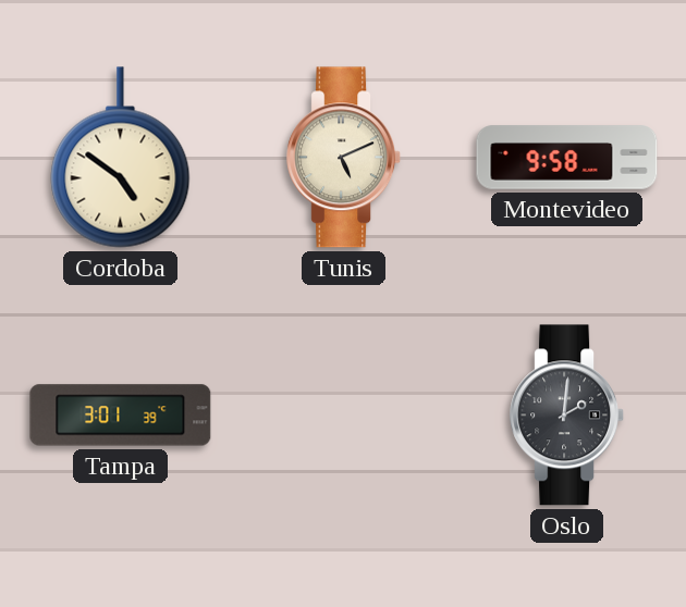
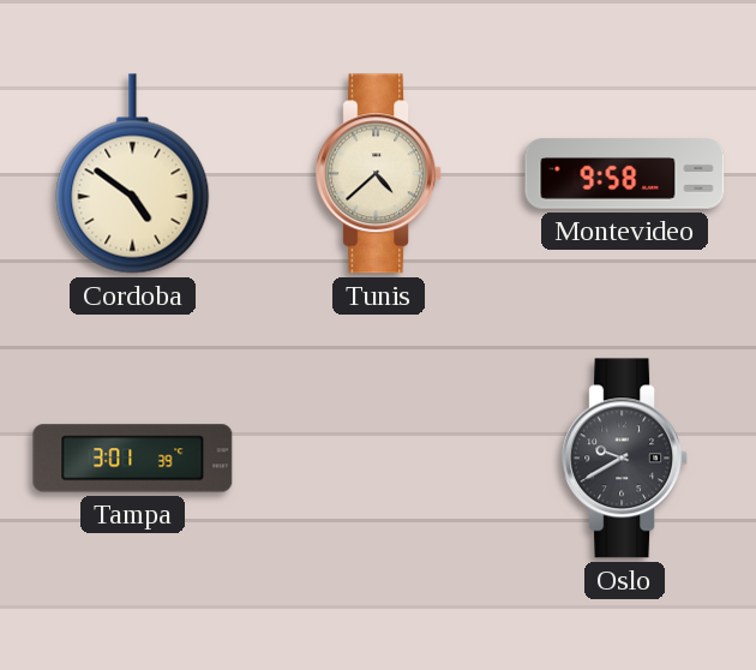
Tunis: 5:11 -> 4:38 (379, 174)
Oslo: 2:01 -> 9:40 (625, 459)
